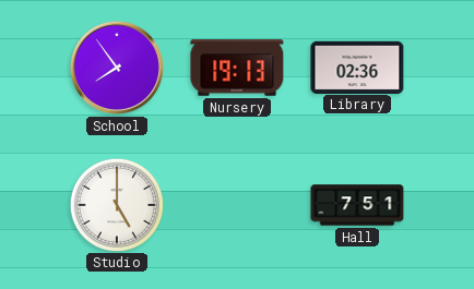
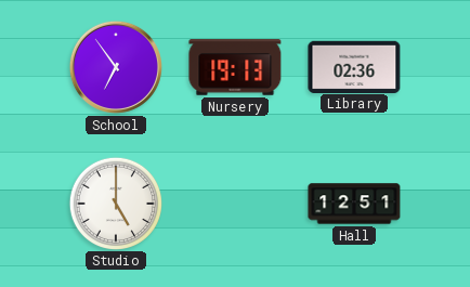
School: 7:54 -> 6:54 (116, 67)
Hall: 7:51 -> 12:51 (354, 204)
